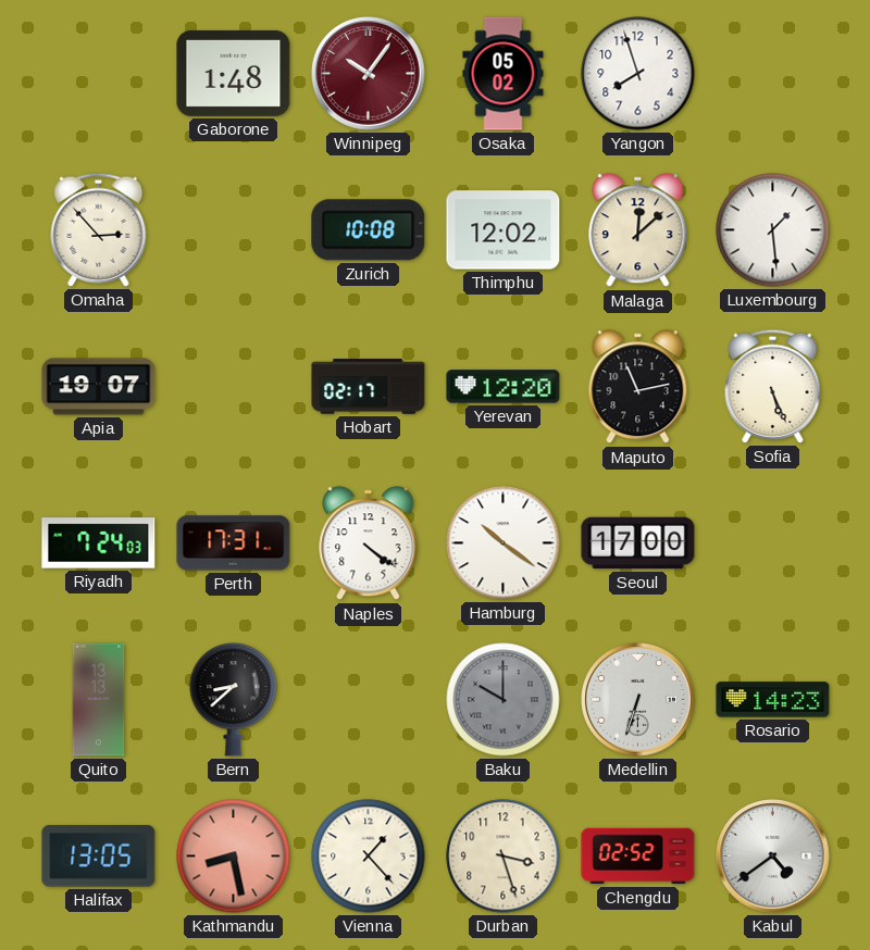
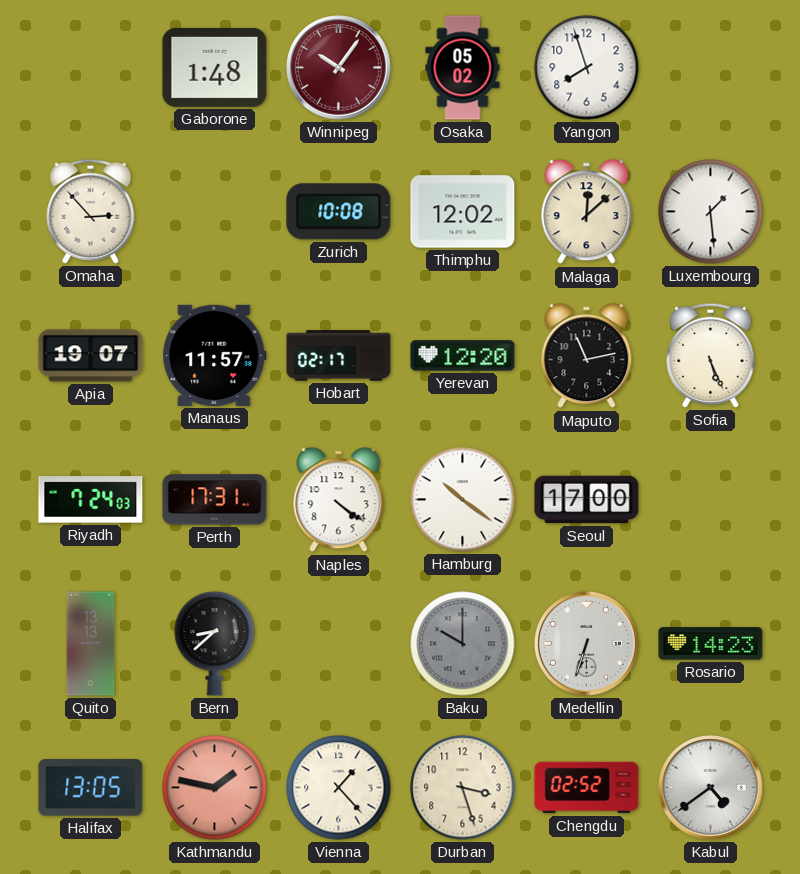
Manaus: none -> 11:57 (215, 355)
Kathmandu: 8:28 -> 1:47 (215, 788)
